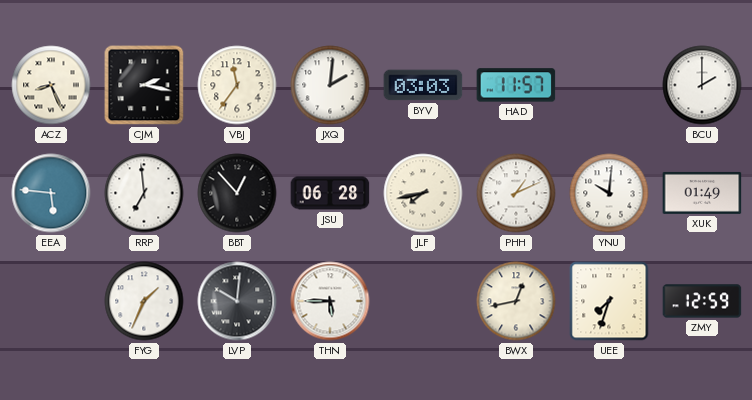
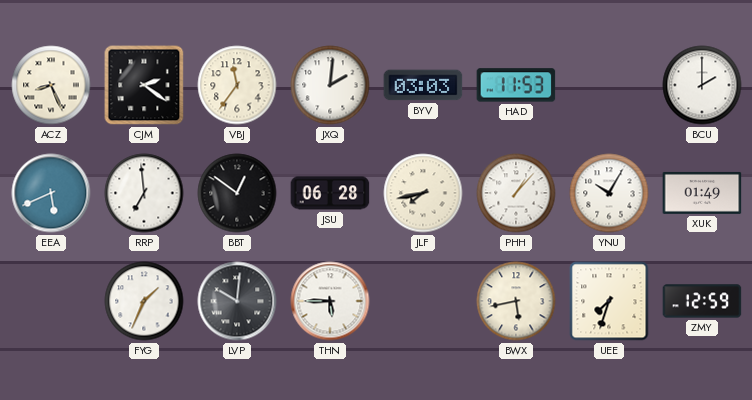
CJM: 2:17 -> 2:21 (144, 85)
HAD: 11:57 -> 11:53 (516, 85)
EEA: 5:46 -> 5:41 (51, 193)
BBT: 12:53 -> 12:51 (237, 193)
PHH: 1:11 -> 1:07 (516, 193)
YNU: 10:01 -> 10:05 (609, 193)
BWX: 12:43 -> 5:43 (516, 301)
